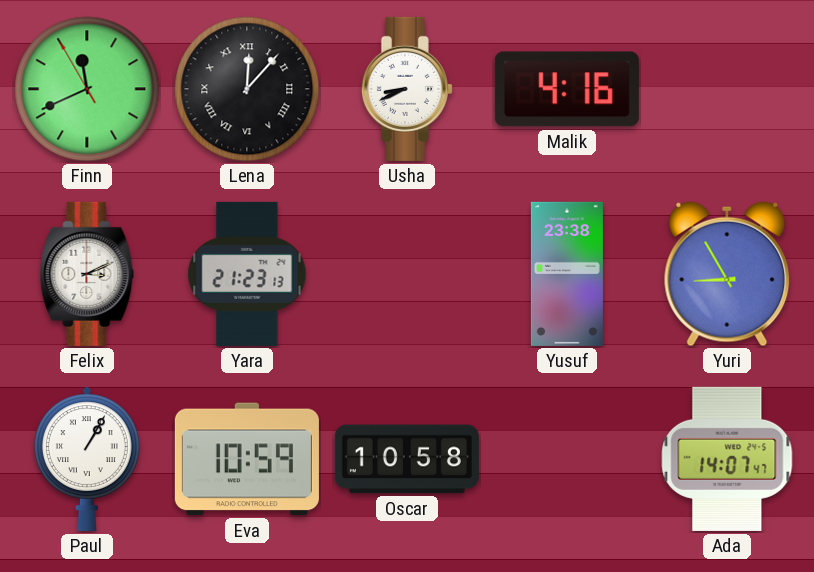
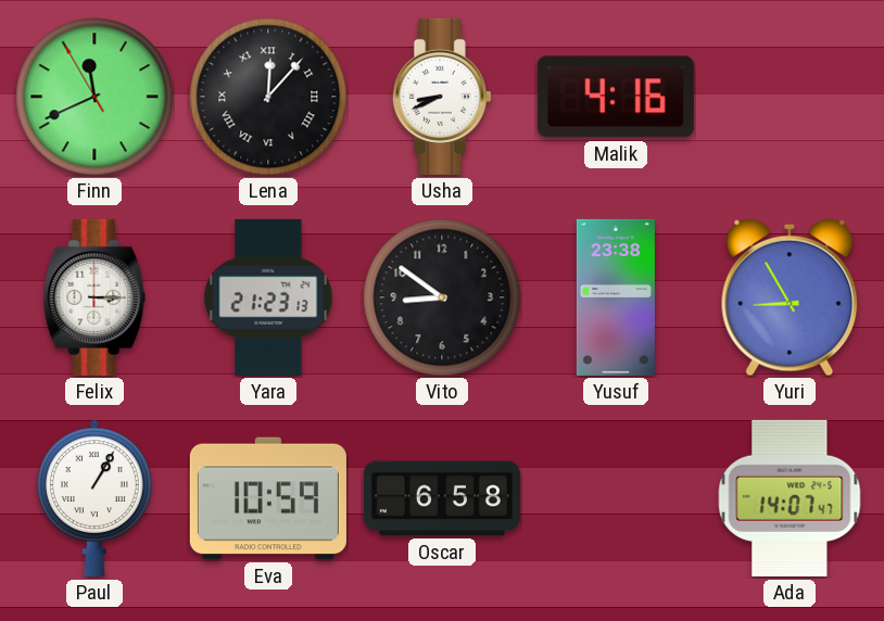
Felix: 3:11 -> 3:15 (94, 297)
Vito: none -> 8:51 (442, 297)
Oscar: 10:58 -> 6:58 (442, 498)
